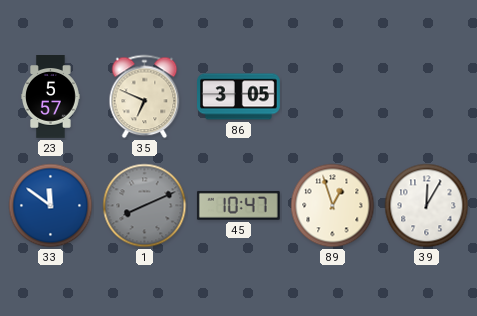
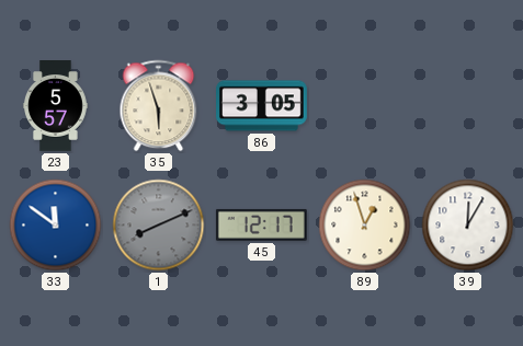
35: 6:49 -> 5:57 (159, 106)
45: 10:47 -> 12:17 (261, 224)
